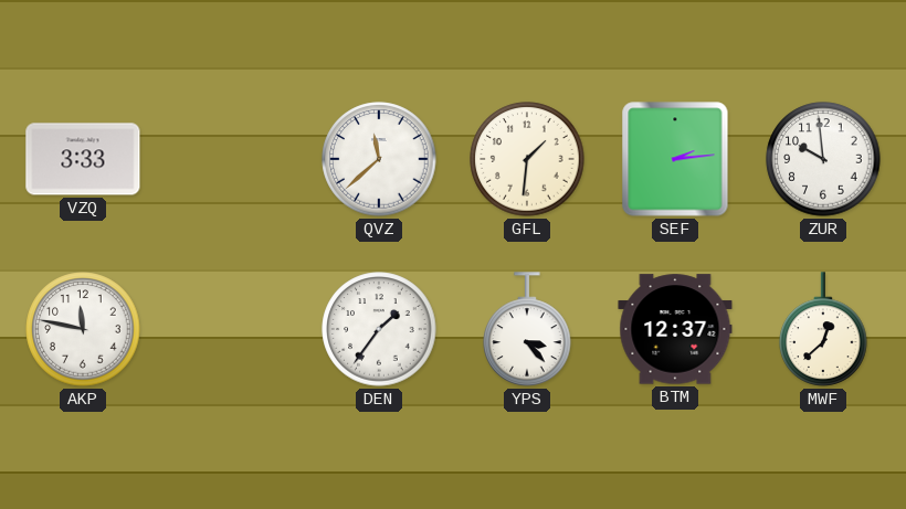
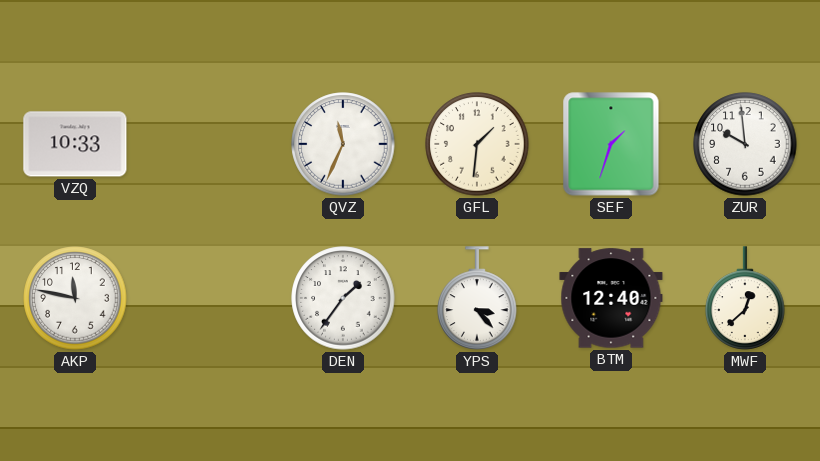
VZQ: 3:33 -> 10:33 (75, 144)
QVZ: 11:38 -> 11:34 (343, 144)
SEF: 2:14 -> 1:33 (611, 144)
BTM: 12:37 -> 12:40 (611, 298)
